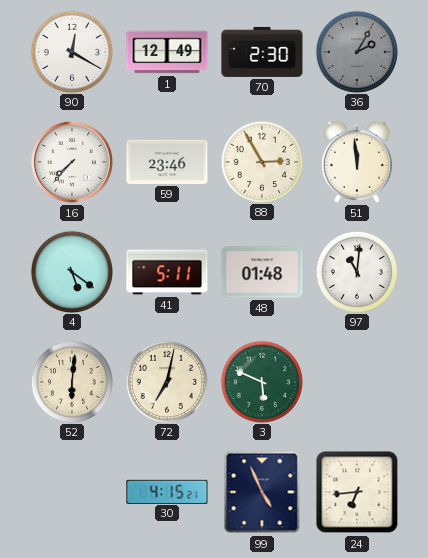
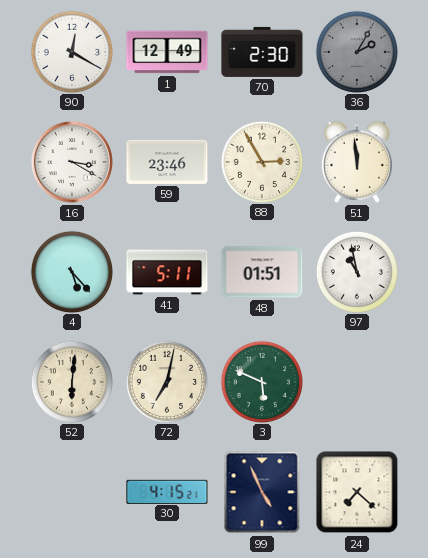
16: 7:37 -> 3:20 (72, 162)
4: 5:21 -> 5:23 (71, 271)
48: 01:48 -> 01:51 (262, 272)
97: 11:01 -> 10:58 (356, 271)
24: 6:44 -> 7:22 (357, 492)
